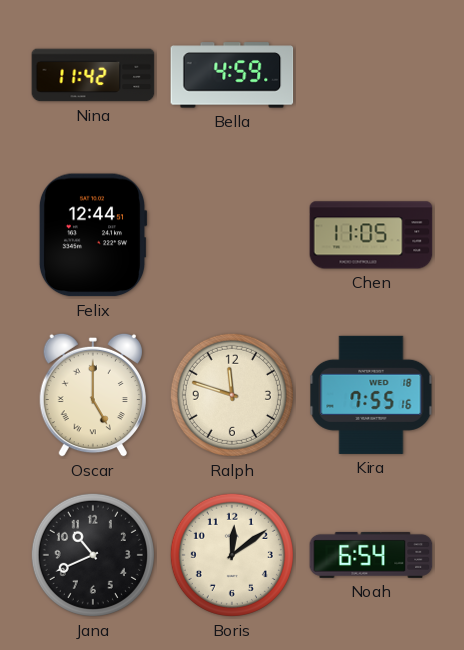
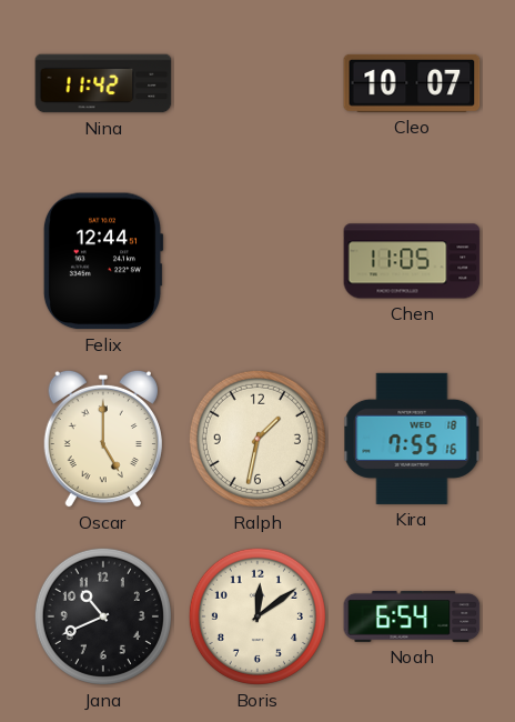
Bella: 4:59 -> none (232, 75)
Cleo: none -> 10:07 (412, 83)
Ralph: 11:48 -> 1:32 (257, 439)
